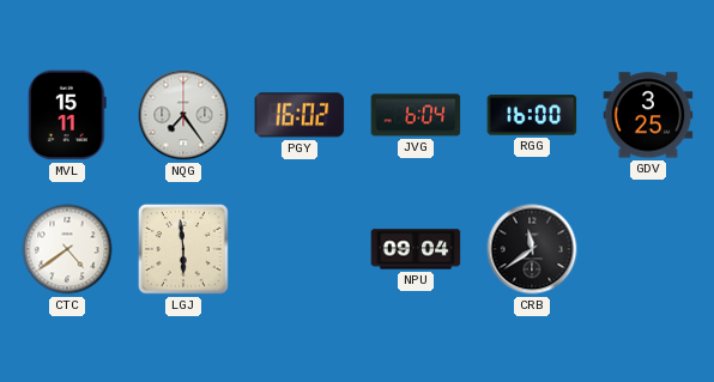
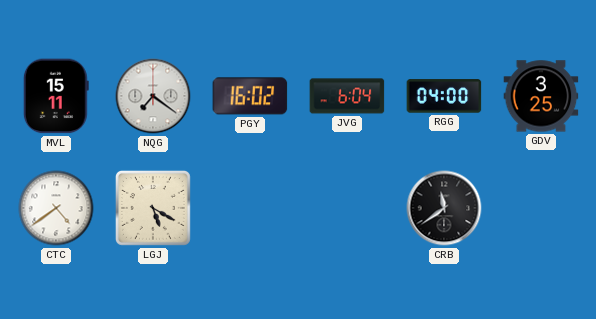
NQG: 7:24 -> 7:21 (153, 96)
RGG: 16:00 -> 04:00 (444, 96)
LGJ: 5:59 -> 5:20 (153, 208)
NPU: 09:04 -> none (416, 249)
